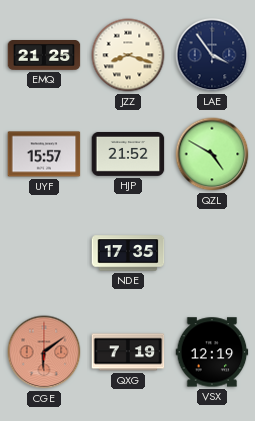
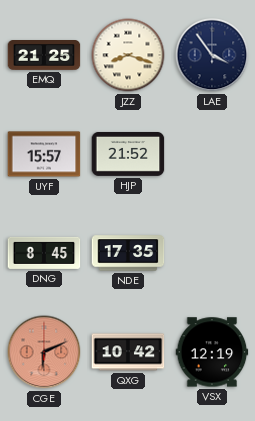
QZL: 4:50 -> none (212, 154)
DNG: none -> 8:45 (44, 253)
CGE: 6:09 -> 6:11 (44, 352)
QXG: 7:19 -> 10:42 (128, 352)
